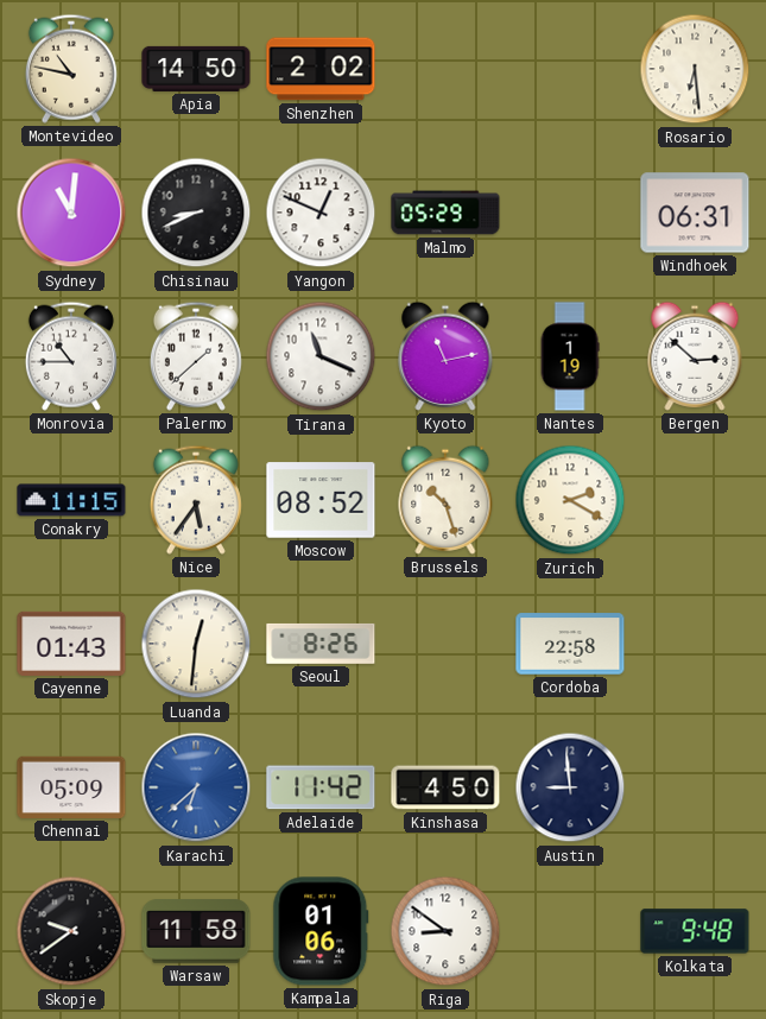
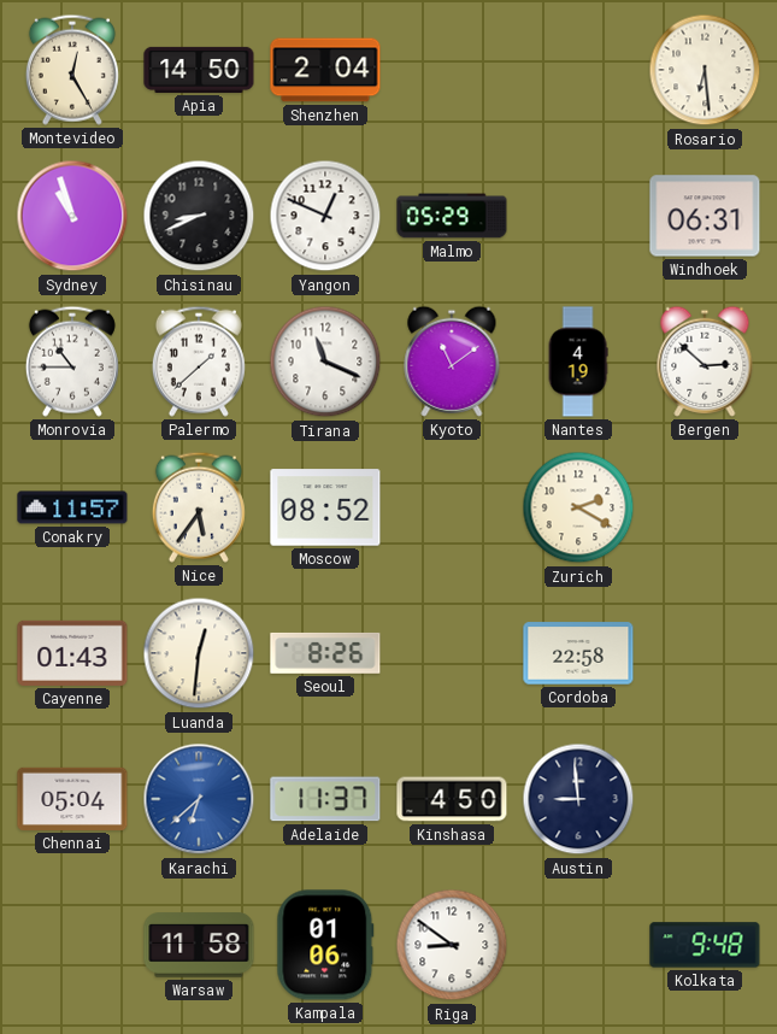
Montevideo: 10:47 -> 12:25 (72, 70)
Shenzhen: 2:02 -> 2:04 (325, 70)
Sydney: 11:01 -> 10:57 (72, 216)
Kyoto: 11:13 -> 11:09 (452, 362)
Nantes: 1:19 -> 4:19 (578, 362)
Conakry: 11:15 -> 11:57 (72, 507)
Brussels: 10:27 -> none (445, 500)
Chennai: 05:09 -> 05:04 (72, 799)
Adelaide: 11:42 -> 11:37 (325, 799)
Skopje: 9:39 -> none (71, 931)
